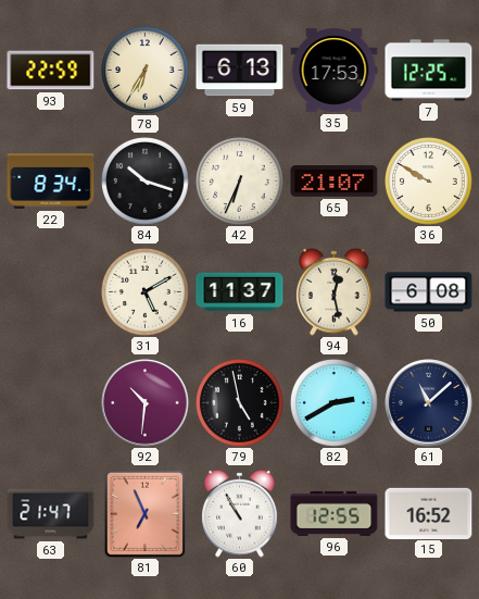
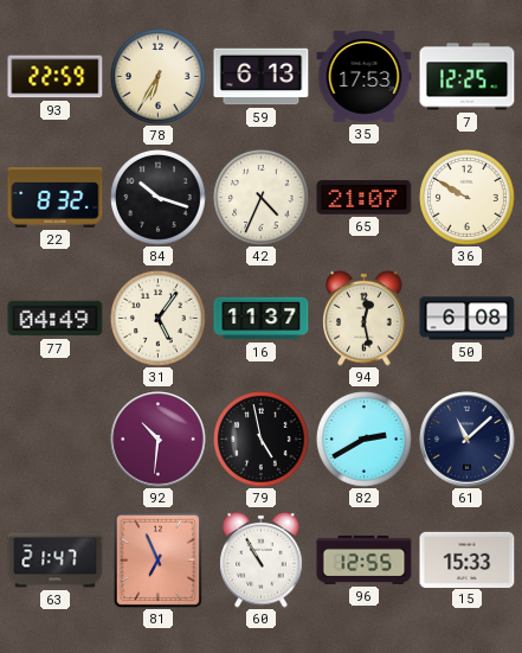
22: 8:34 -> 8:32 (56, 198)
42: 6:34 -> 4:34 (262, 198)
77: none -> 04:49 (56, 319)
31: 5:10 -> 5:06 (159, 319)
15: 16:52 -> 15:33 (468, 559)
